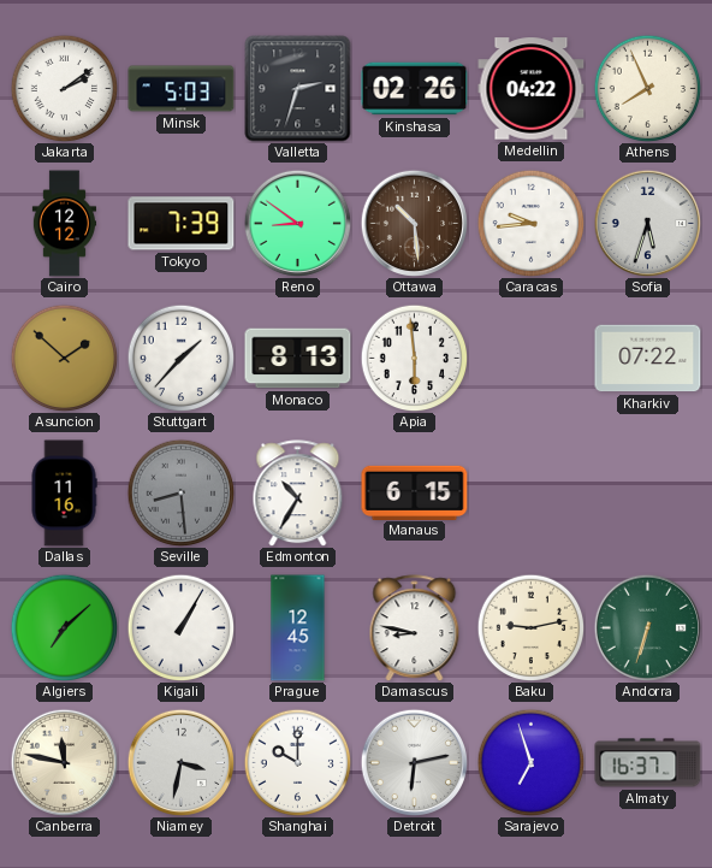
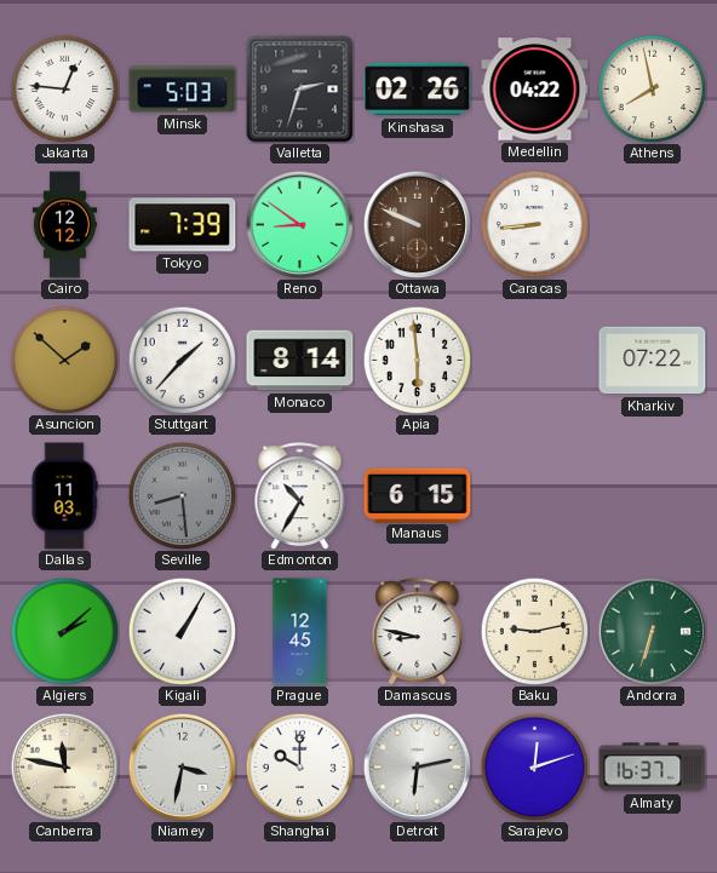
Jakarta: 2:09 -> 12:46 (64, 88)
Athens: 7:56 -> 7:58 (652, 88)
Ottawa: 10:29 -> 9:49 (417, 224)
Caracas: 9:44 -> 8:44 (534, 224)
Sofia: 5:33 -> none (647, 223)
Monaco: 8:13 -> 8:14 (300, 361)
Dallas: 11:16 -> 11:03 (64, 496)
Algiers: 7:08 -> 2:08 (64, 631)
Sarajevo: 6:57 -> 12:12 (534, 766)
